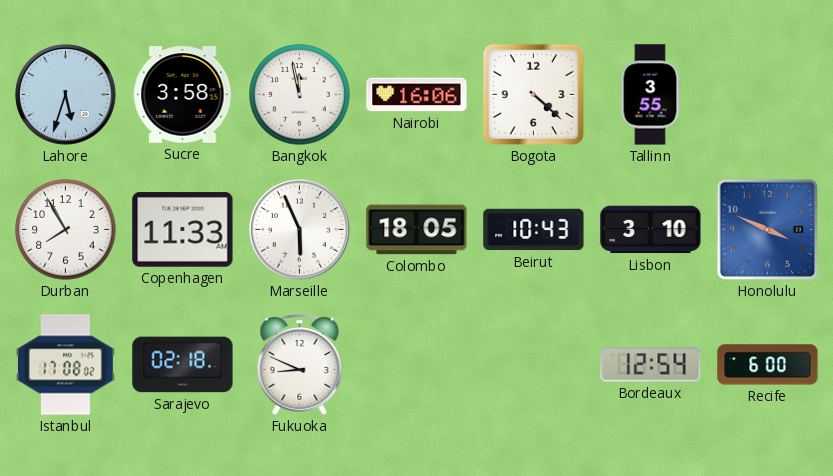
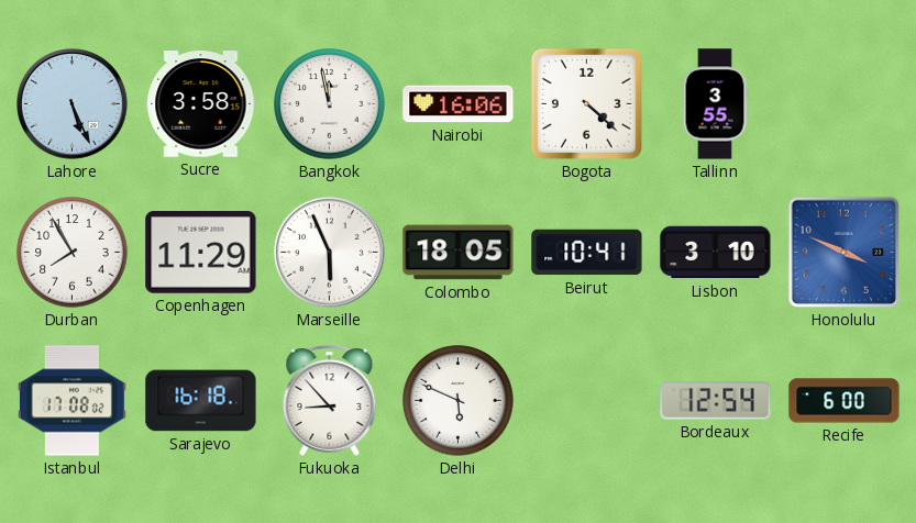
Lahore: 5:33 -> 5:26 (73, 104)
Copenhagen: 11:33 -> 11:29 (201, 253)
Beirut: 10:43 -> 10:41 (587, 253)
Sarajevo: 02:18 -> 16:18 (201, 401)
Fukuoka: 8:49 -> 8:53 (330, 400)
Delhi: none -> 5:49 (459, 401)
